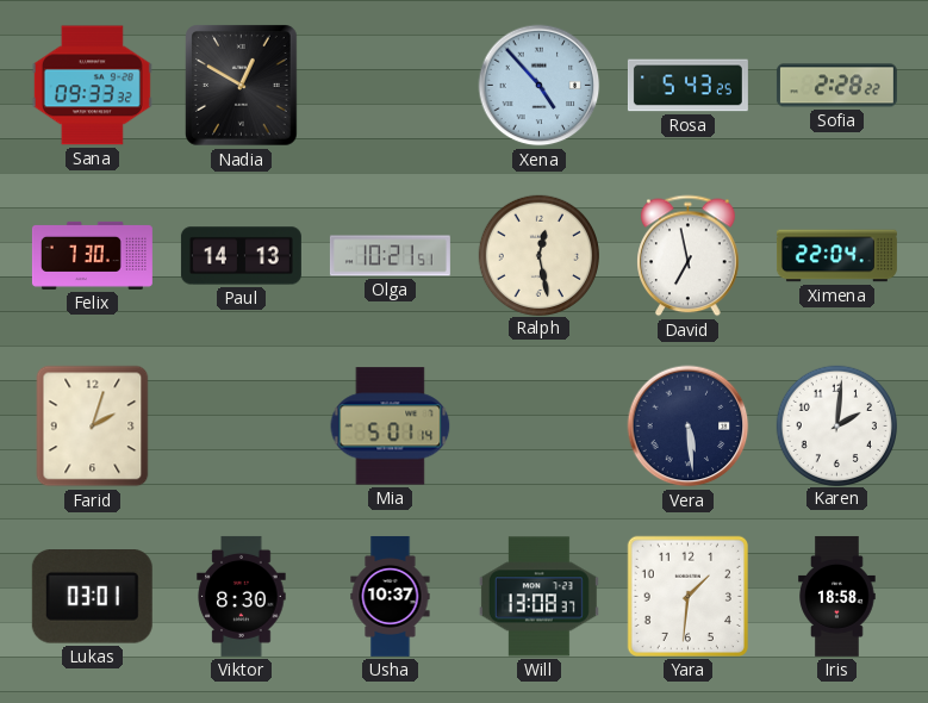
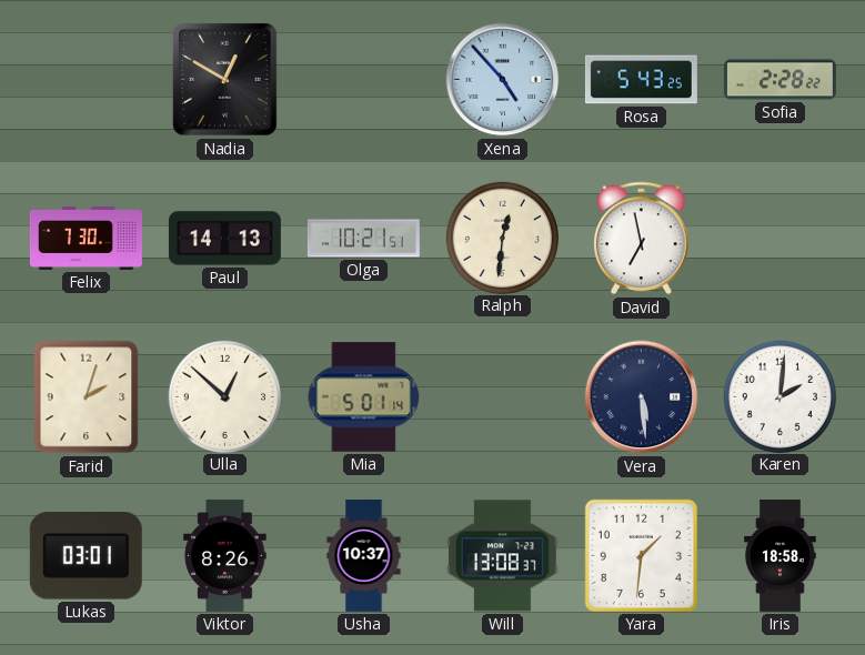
Sana: 09:33 -> none (92, 86)
Ralph: 12:28 -> 12:31 (502, 238)
Ximena: 22:04 -> none (836, 256)
Ulla: none -> 12:52 (224, 396)
Viktor: 8:30 -> 8:26 (225, 555)
